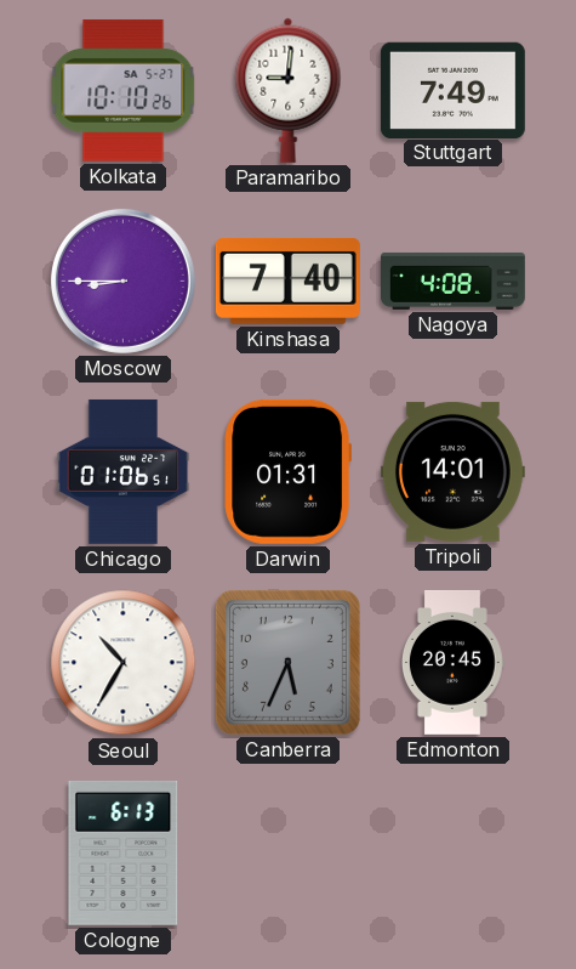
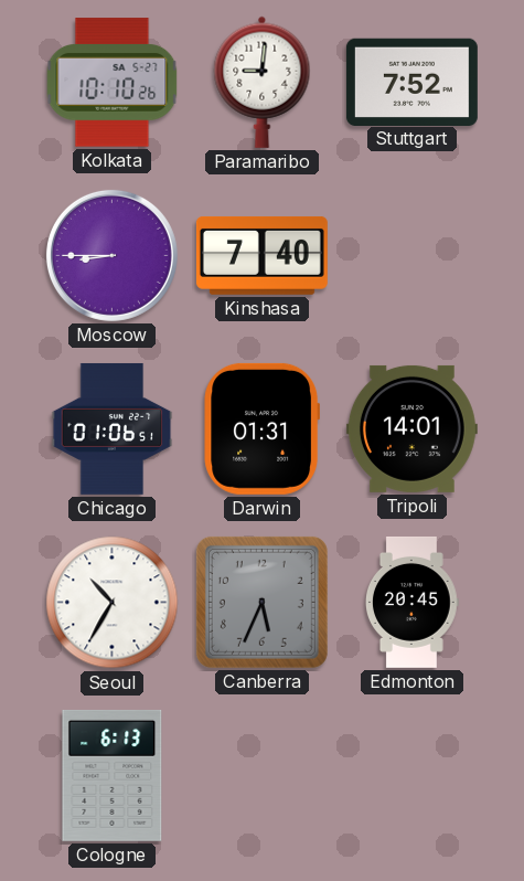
Stuttgart: 7:49 -> 7:52 (411, 82)
Nagoya: 4:08 -> none (454, 280)
